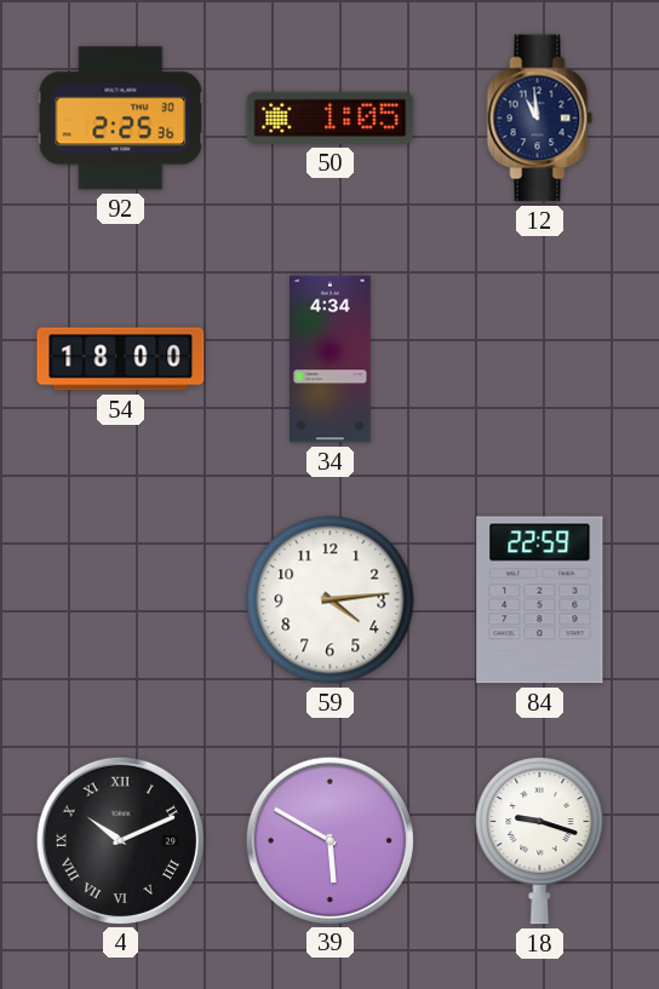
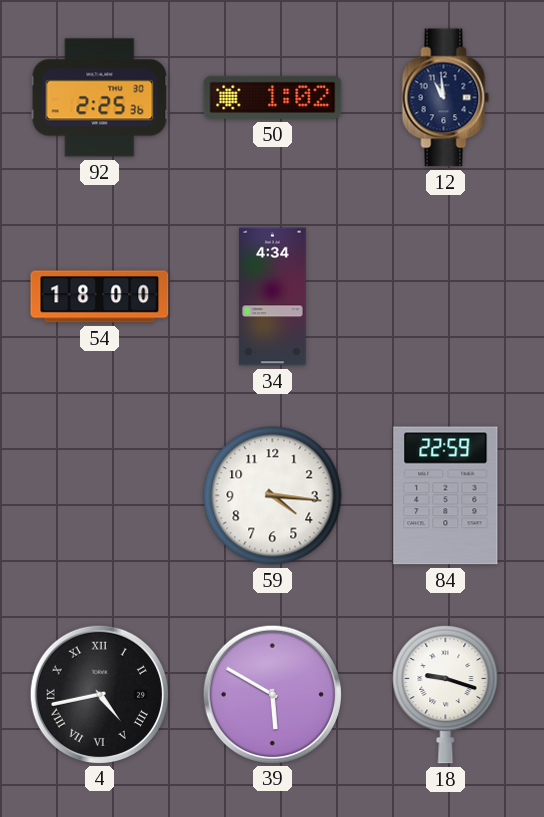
50: 1:05 -> 1:02 (273, 97)
59: 4:14 -> 4:16 (273, 496)
4: 10:11 -> 4:43 (99, 694)
